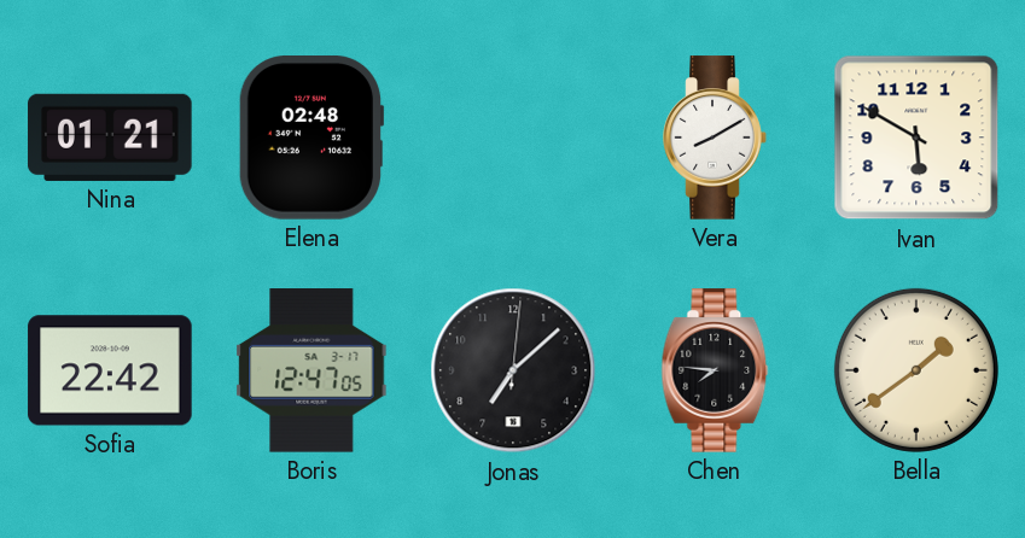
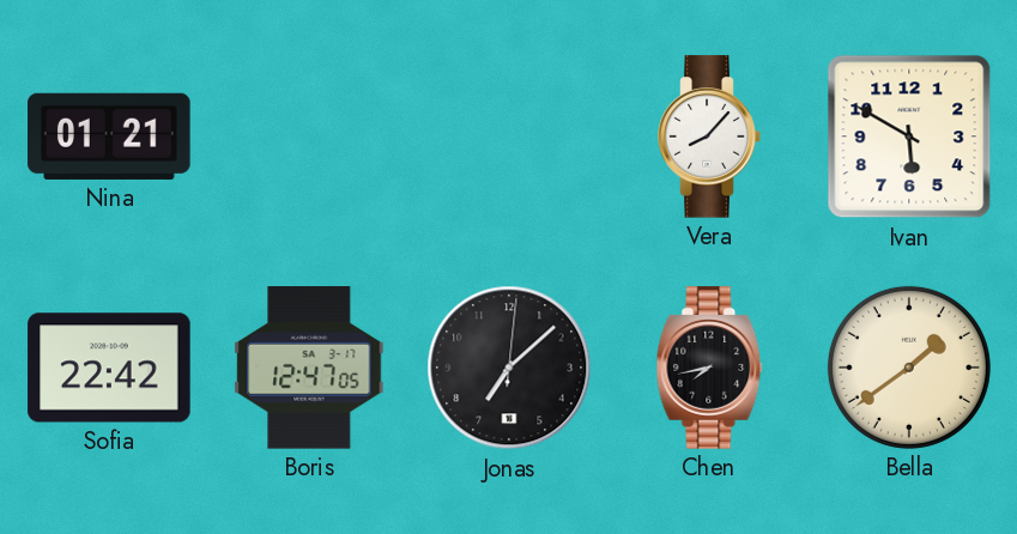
Elena: 02:48 -> none (311, 139)
Vera: 8:10 -> 8:07 (709, 136)
Chen: 7:46 -> 7:43 (709, 368)
